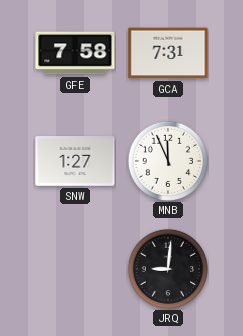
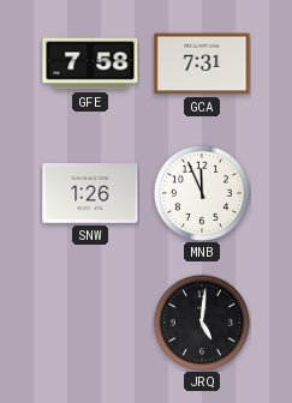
SNW: 1:27 -> 1:26 (90, 194)
JRQ: 9:01 -> 5:01 (201, 321)
